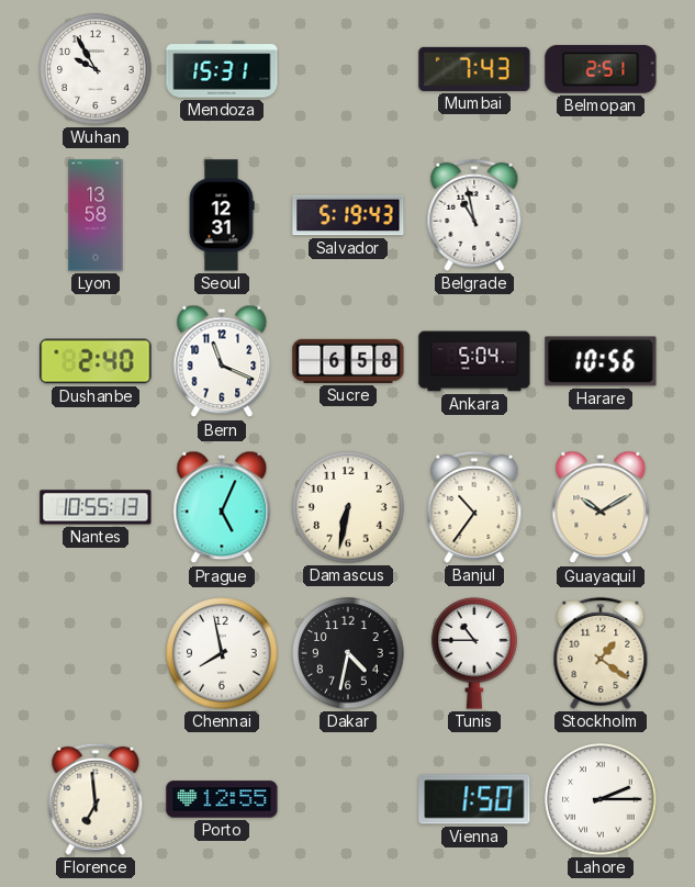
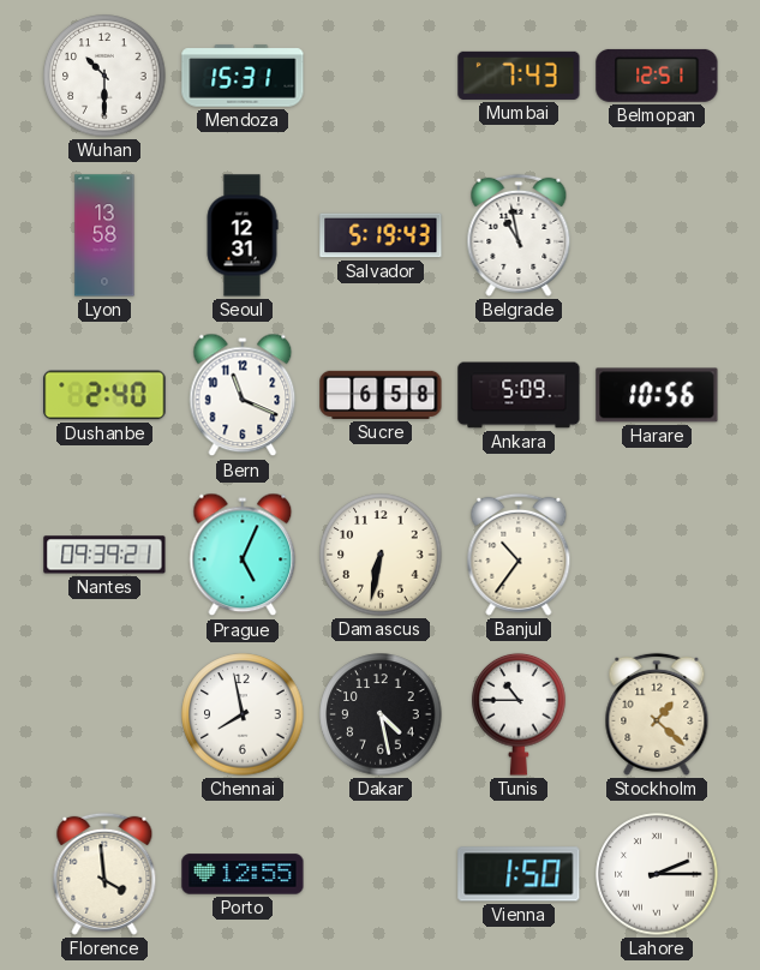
Wuhan: 9:55 -> 10:30 (104, 76)
Belmopan: 2:51 -> 12:51 (657, 76)
Ankara: 5:04 -> 5:09 (519, 395)
Nantes: 10:55 -> 09:39 (104, 555)
Guayaquil: 10:10 -> none (601, 507)
Dakar: 4:32 -> 4:28 (381, 714)
Stockholm: 1:21 -> 1:22 (657, 714)
Florence: 6:59 -> 3:59 (104, 874)
